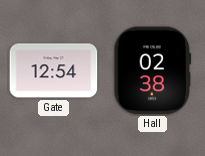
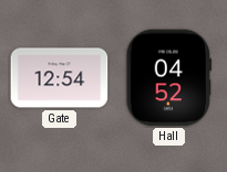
Hall: 02:38 -> 04:52 (168, 78)
